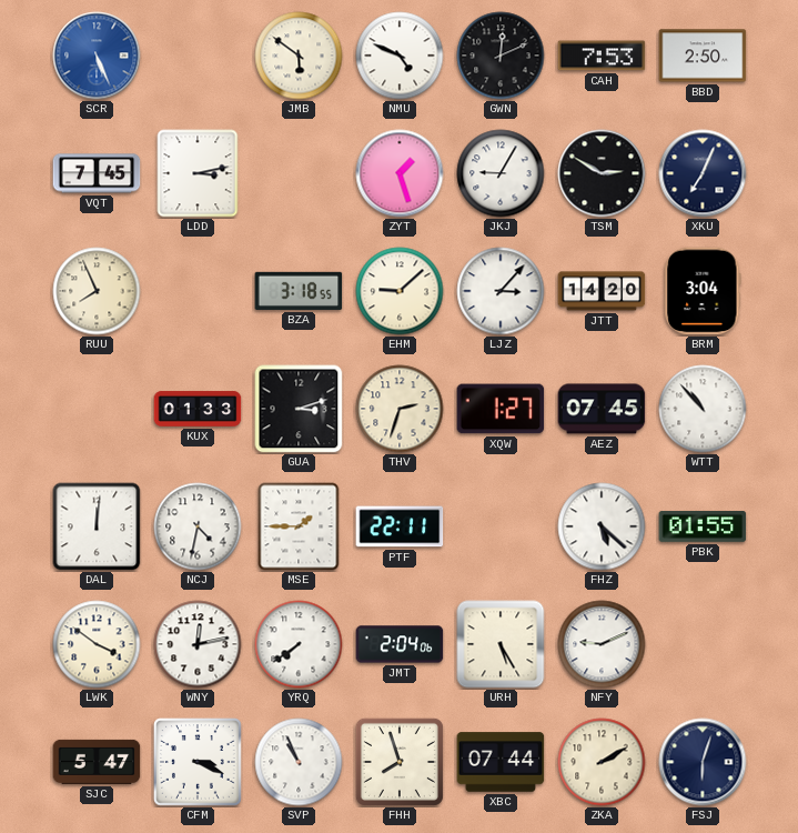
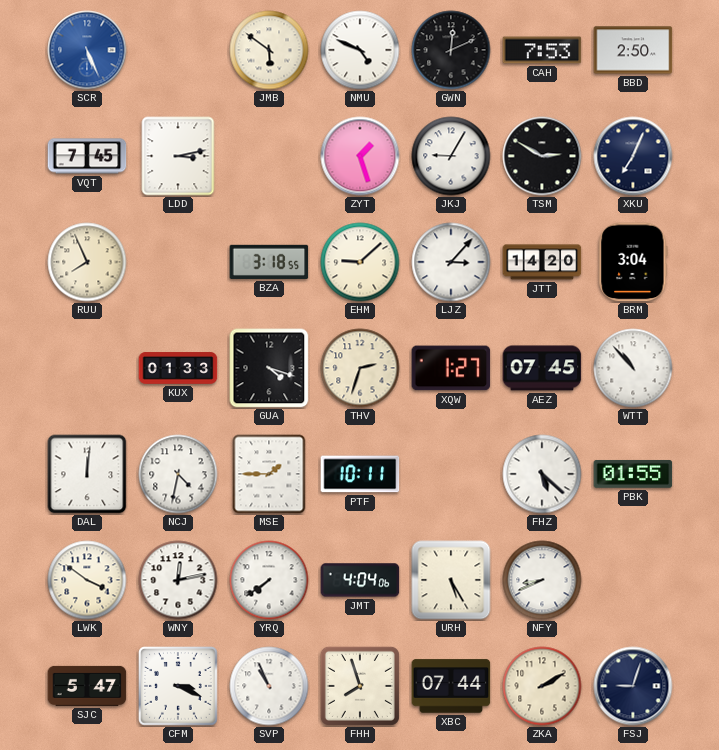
GUA: 3:12 -> 4:18 (269, 368)
PTF: 22:11 -> 10:11 (360, 474)
JMT: 2:04 -> 4:04 (360, 580)
NFY: 9:11 -> 8:41 (542, 580)
FSJ: 6:03 -> 9:03 (633, 686)
